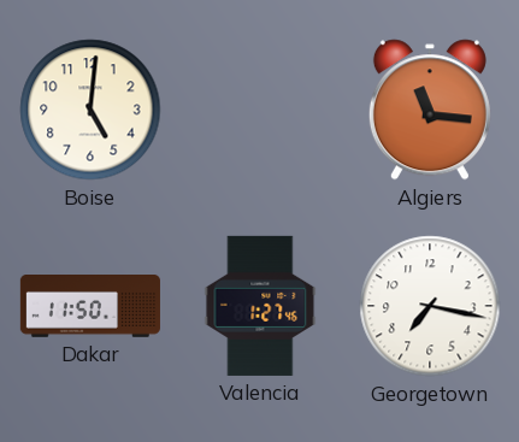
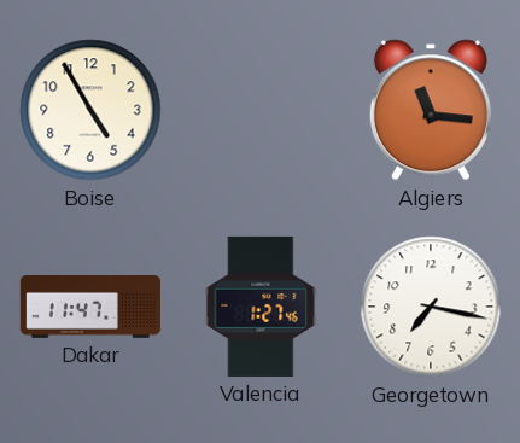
Boise: 5:01 -> 4:55 (90, 110)
Dakar: 11:50 -> 11:47 (90, 308)
